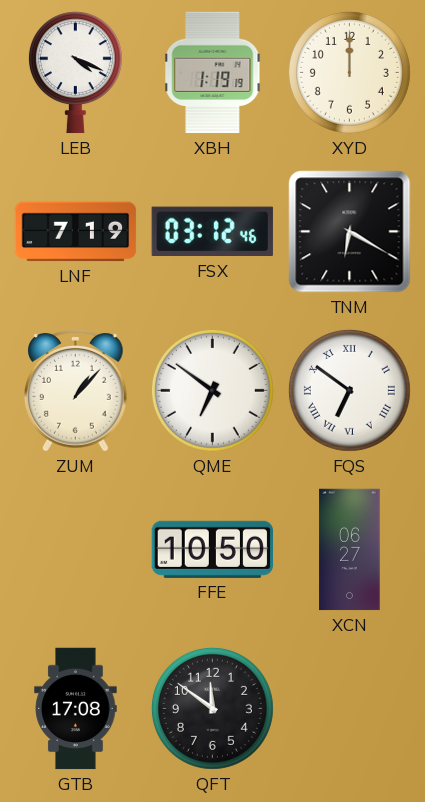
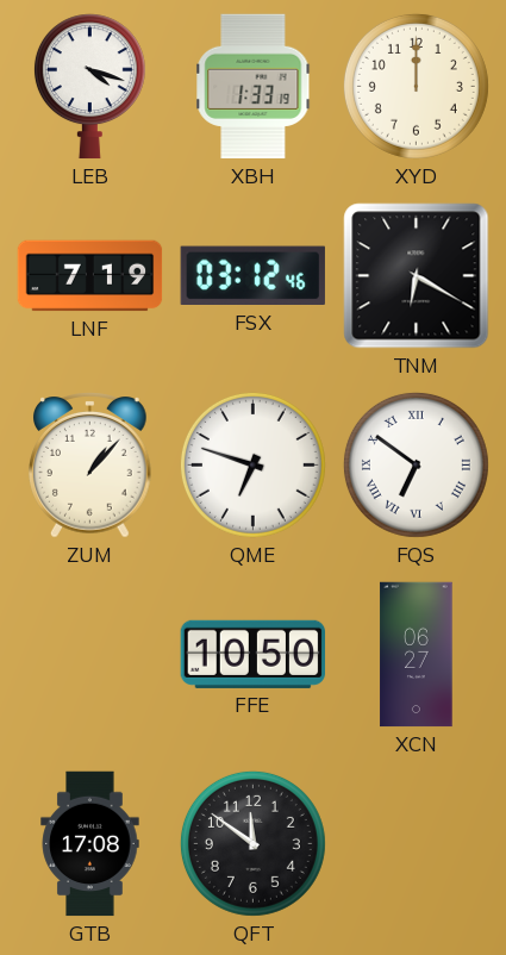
LEB: 4:19 -> 4:18 (89, 87)
XBH: 1:19 -> 1:33 (254, 87)
QME: 6:51 -> 6:48 (252, 464)
